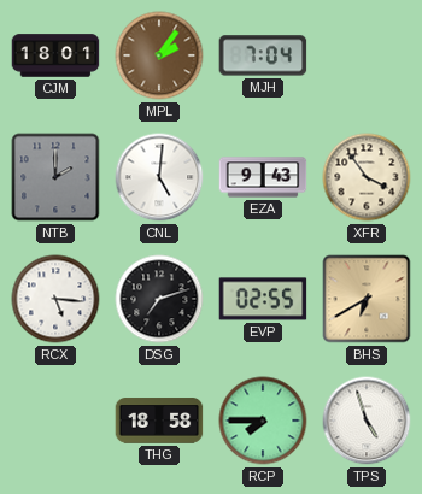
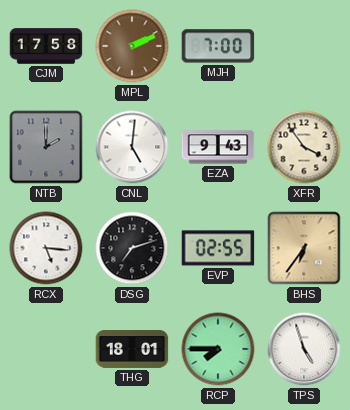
CJM: 18:01 -> 17:58 (46, 46)
MPL: 2:06 -> 2:11 (132, 46)
MJH: 7:04 -> 7:00 (218, 46)
BHS: 6:40 -> 6:36 (304, 248)
THG: 18:58 -> 18:01 (132, 349)
